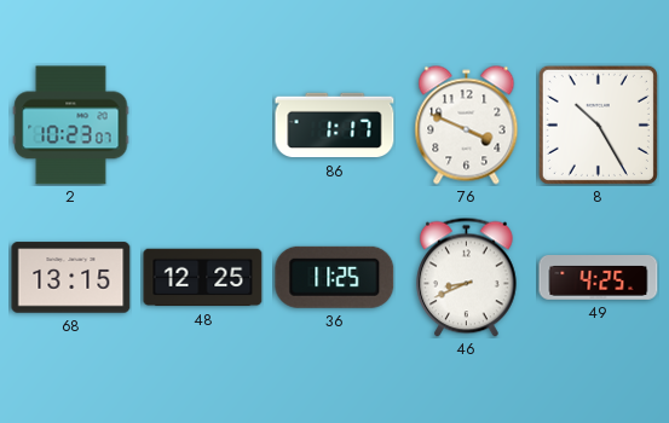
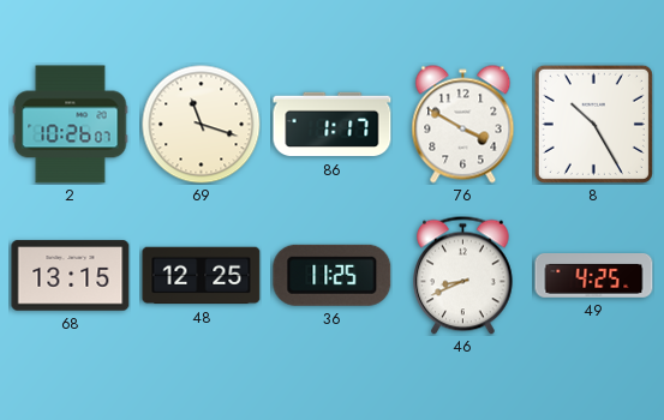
2: 10:23 -> 10:26 (71, 125)
69: none -> 11:18 (202, 125)
76: 3:49 -> 3:50 (463, 125)
